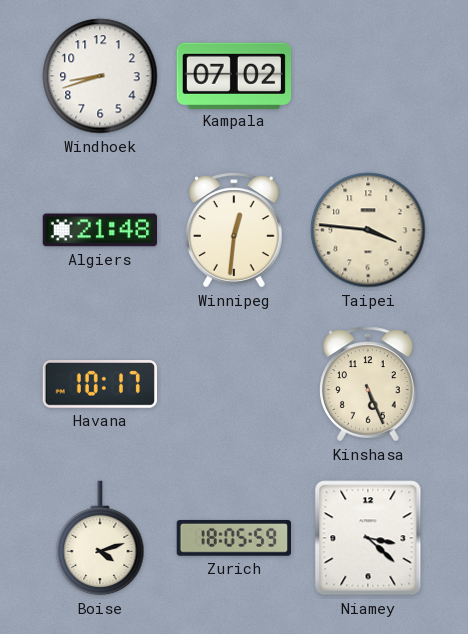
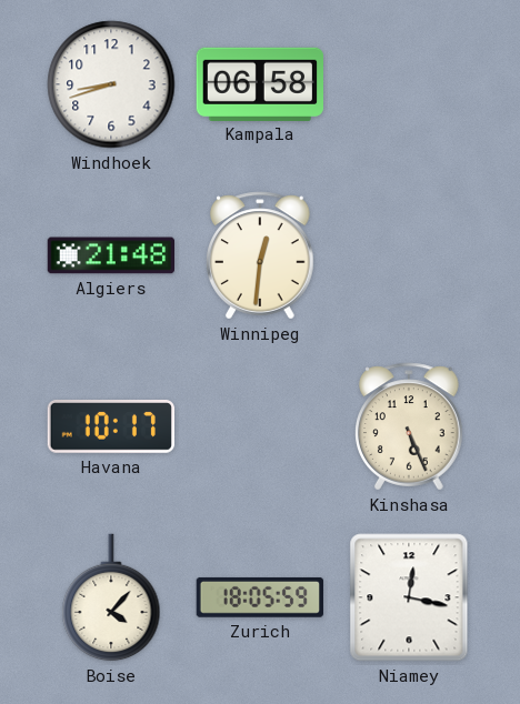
Kampala: 07:02 -> 06:58 (259, 83)
Taipei: 3:46 -> none (368, 230)
Boise: 4:12 -> 4:07 (111, 597)
Niamey: 3:22 -> 12:17 (409, 597)
